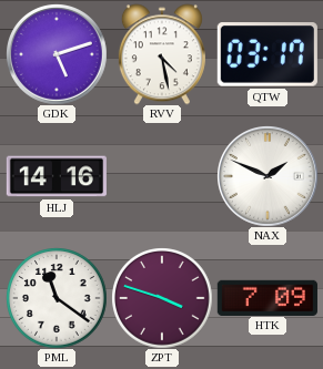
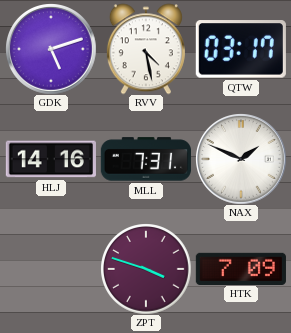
MLL: none -> 7:31 (146, 159)
PML: 11:21 -> none (57, 298)
